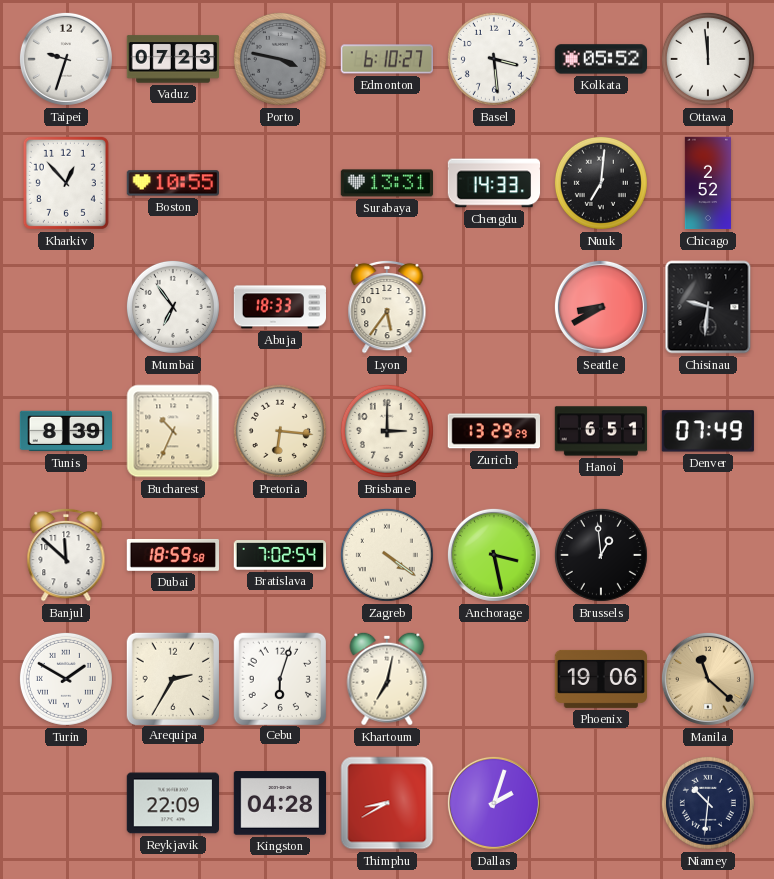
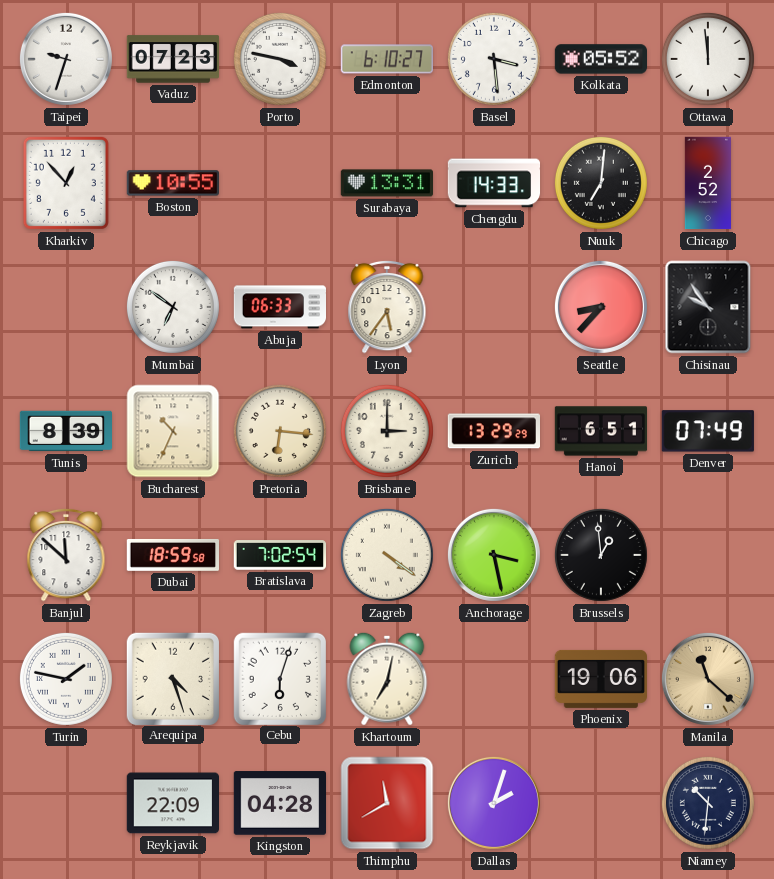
Porto dial: grey -> white (280, 59)
Mumbai: 6:54 -> 6:51 (173, 307)
Abuja: 18:33 -> 06:33 (279, 307)
Seattle: 8:40 -> 8:37 (601, 307)
Chisinau: 9:31 -> 9:54 (708, 307)
Turin: 1:50 -> 1:47 (66, 679)
Arequipa: 2:35 -> 4:27 (172, 678)
Thimphu: 8:40 -> 11:40 (387, 803)
